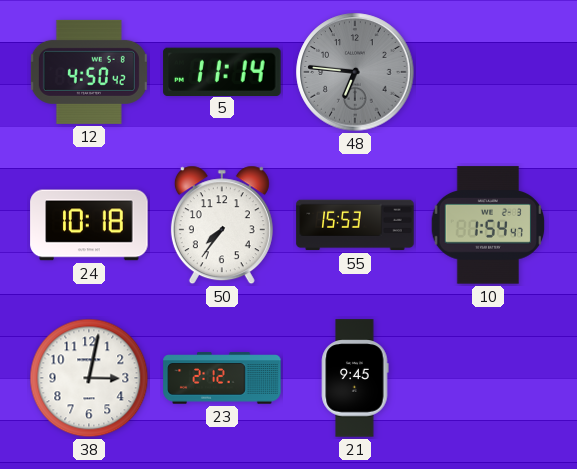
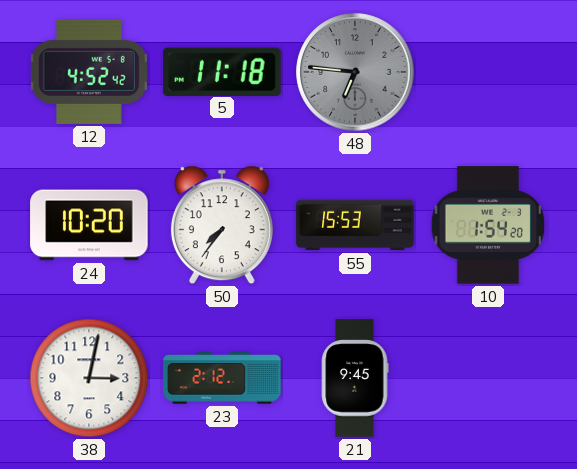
12: 4:50 -> 4:52 (89, 72)
5: 11:14 -> 11:18 (222, 71)
24: 10:18 -> 10:20 (89, 225)
10: 1:54:47 -> 1:54:20 (488, 225)
